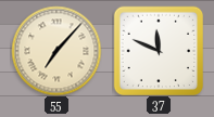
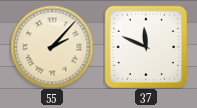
55: 7:07 -> 2:07 (52, 47)
